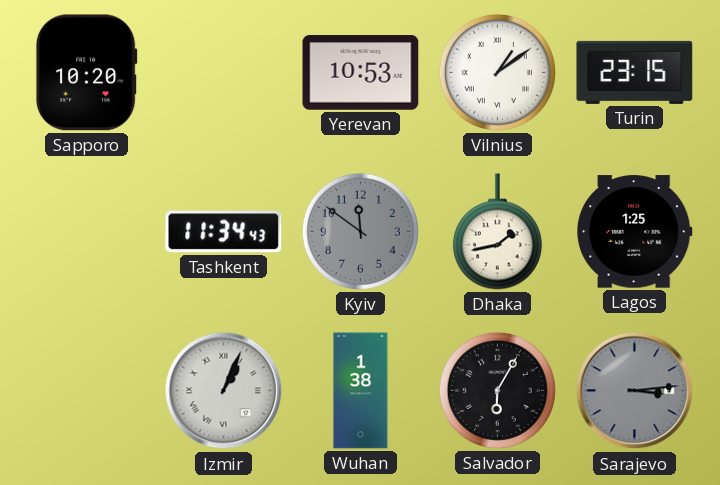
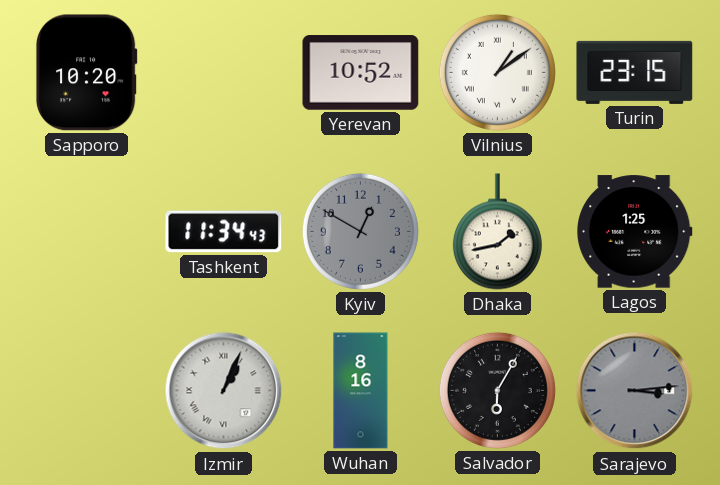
Yerevan: 10:53 -> 10:52 (361, 73)
Kyiv: 11:51 -> 12:50 (360, 231)
Wuhan: 1:38 -> 8:16 (361, 391)
